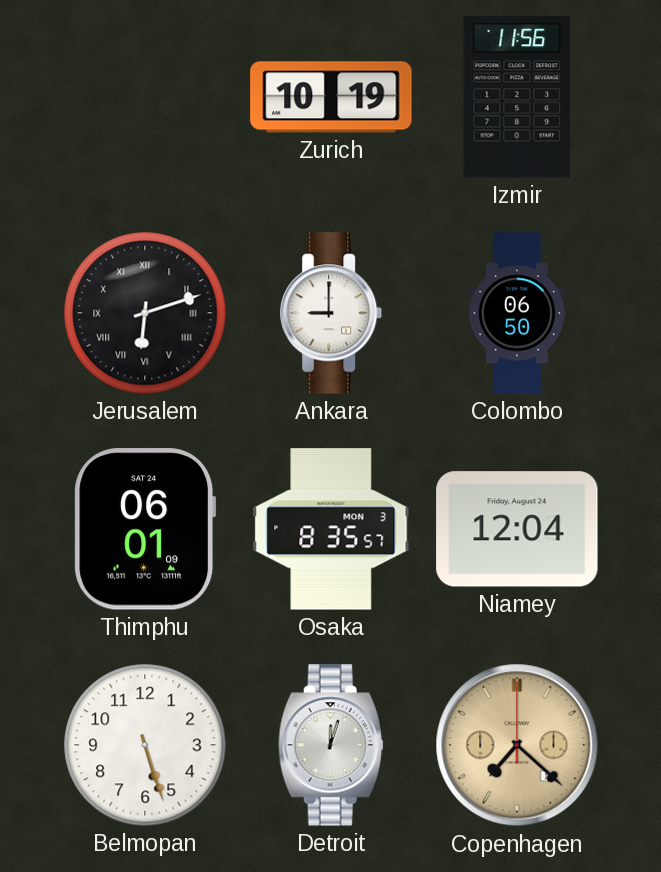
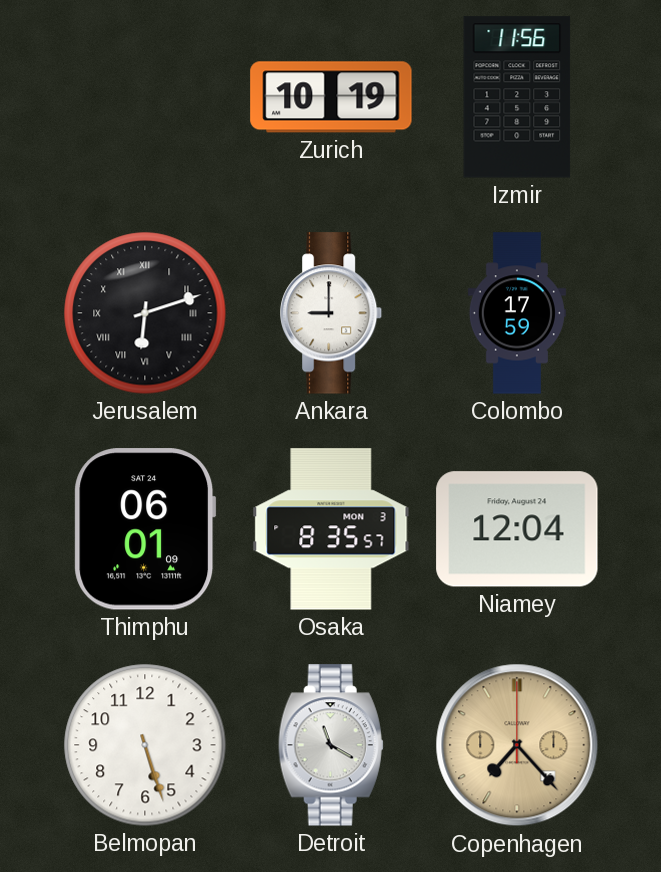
Colombo: 06:50 -> 17:59 (517, 313)
Detroit: 12:03 -> 11:20 (331, 745)
Copenhagen: 7:22 -> 7:23 (517, 745)
